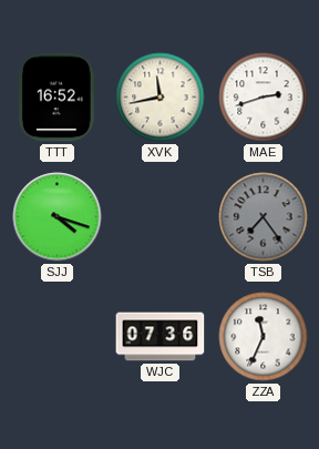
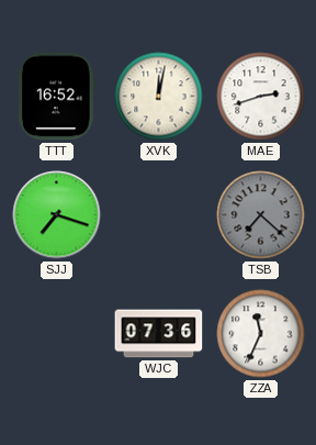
XVK: 11:43 -> 12:02 (159, 97)
SJJ: 4:18 -> 7:18 (57, 215)
TSB: 7:24 -> 7:22 (261, 215)
